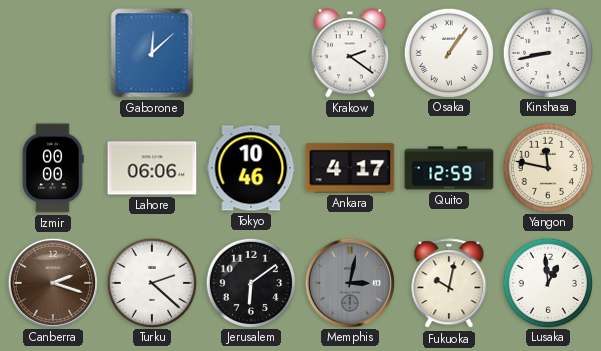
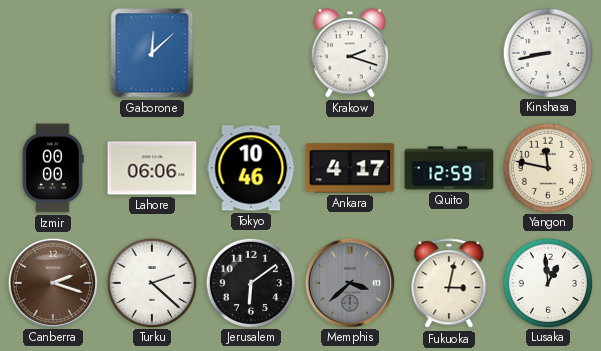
Krakow: 2:21 -> 2:18 (350, 53)
Osaka: 1:06 -> none (448, 52)
Memphis: 3:02 -> 3:38 (349, 282)
Fukuoka: 10:02 -> 3:02 (449, 284)
